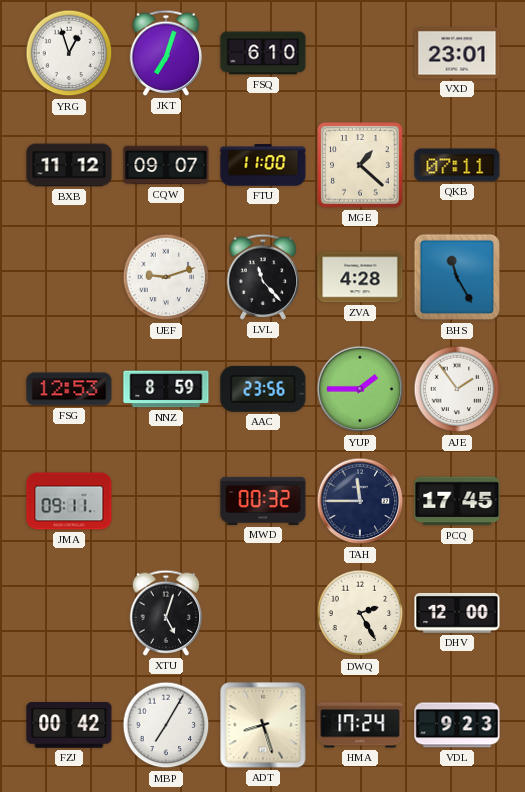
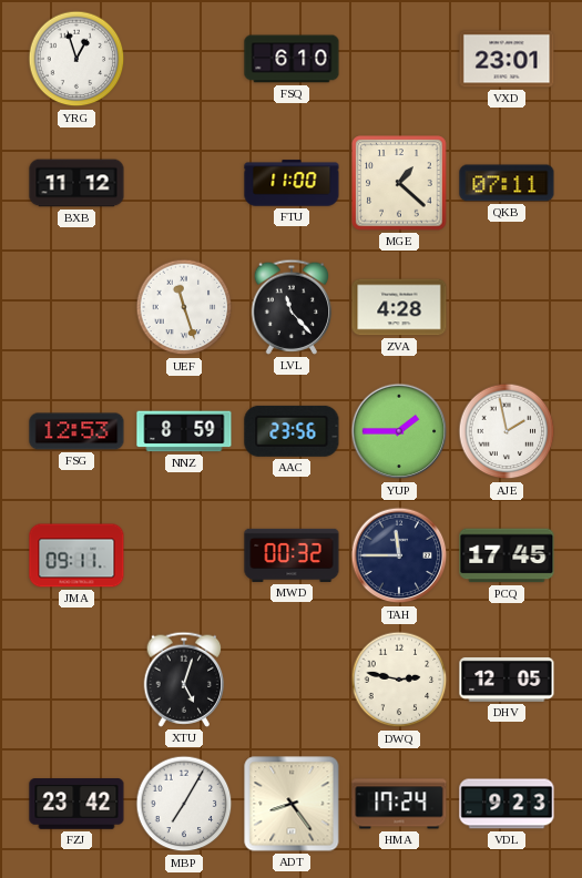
JKT: 7:03 -> none (166, 53)
CQW: 09:07 -> none (166, 165)
UEF: 9:12 -> 11:27 (184, 307)
BHS: 11:25 -> none (457, 277)
AJE: 1:54 -> 1:58 (507, 431)
DWQ: 2:25 -> 2:47 (399, 680)
DHV: 12:00 -> 12:05 (507, 680)
FZJ: 00:42 -> 23:42 (76, 804)
ADT: 8:27 -> 8:24 (292, 804)
